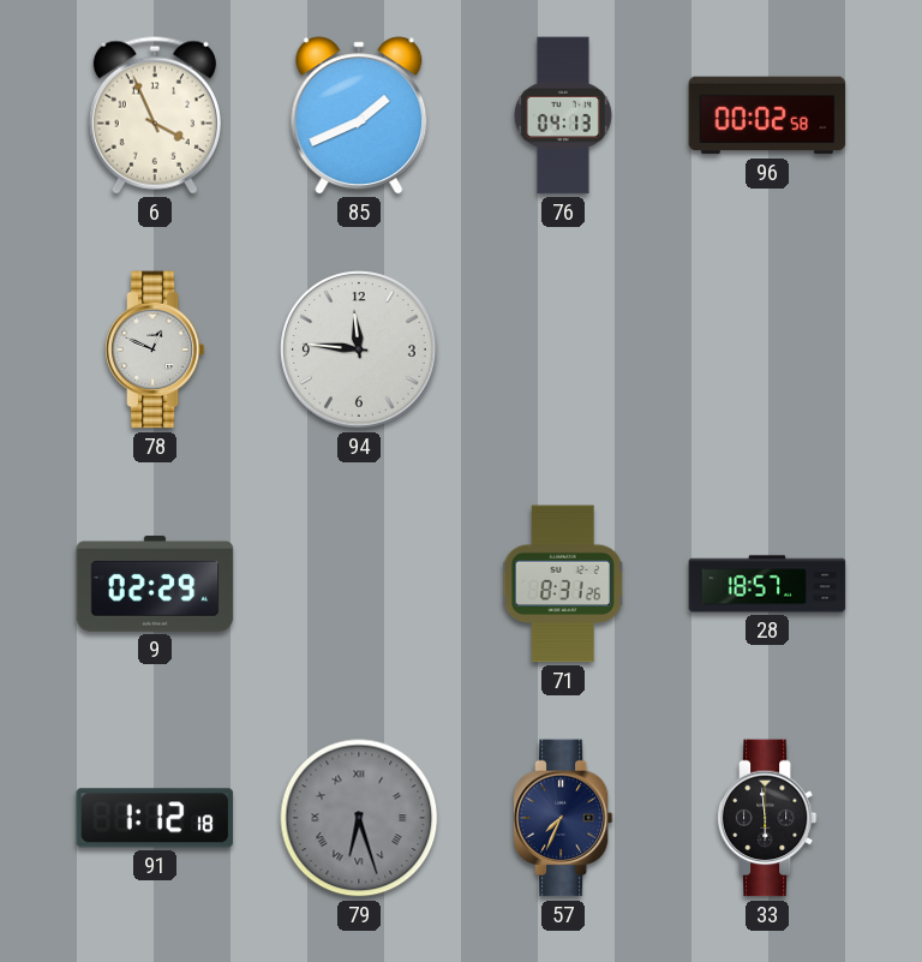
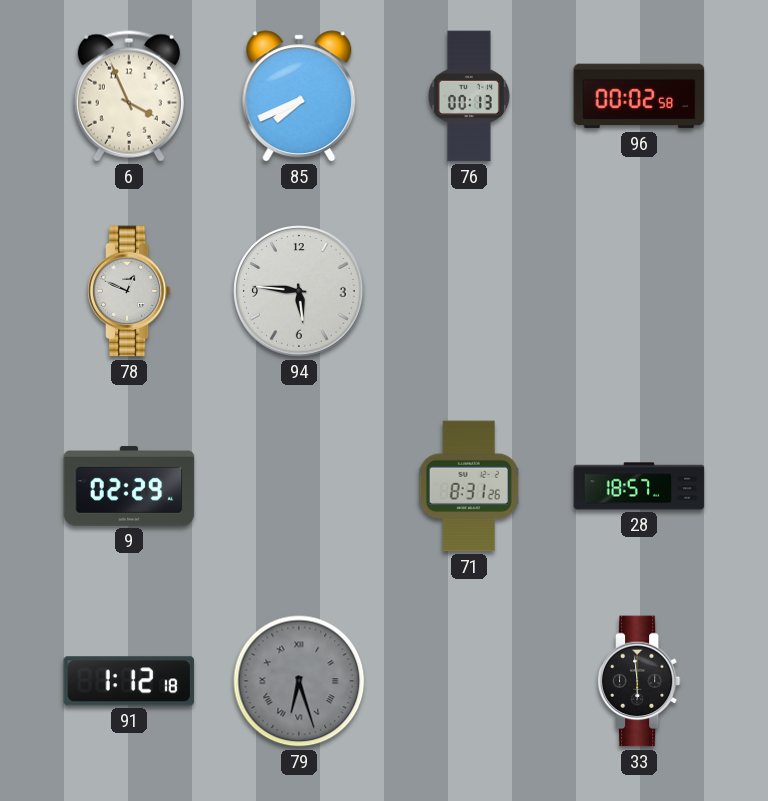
85: 1:41 -> 7:41 (299, 96)
76: 04:13 -> 00:13 (469, 96)
94: 11:46 -> 5:46 (299, 291)
57: 7:34 -> none (563, 818)
